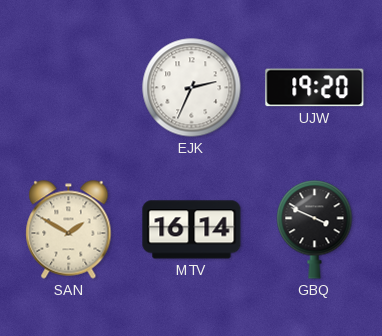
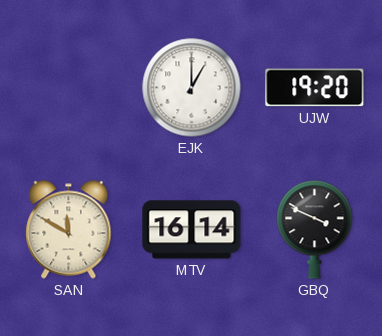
EJK: 2:34 -> 1:00 (192, 88)
SAN: 1:50 -> 11:50 (69, 230)
